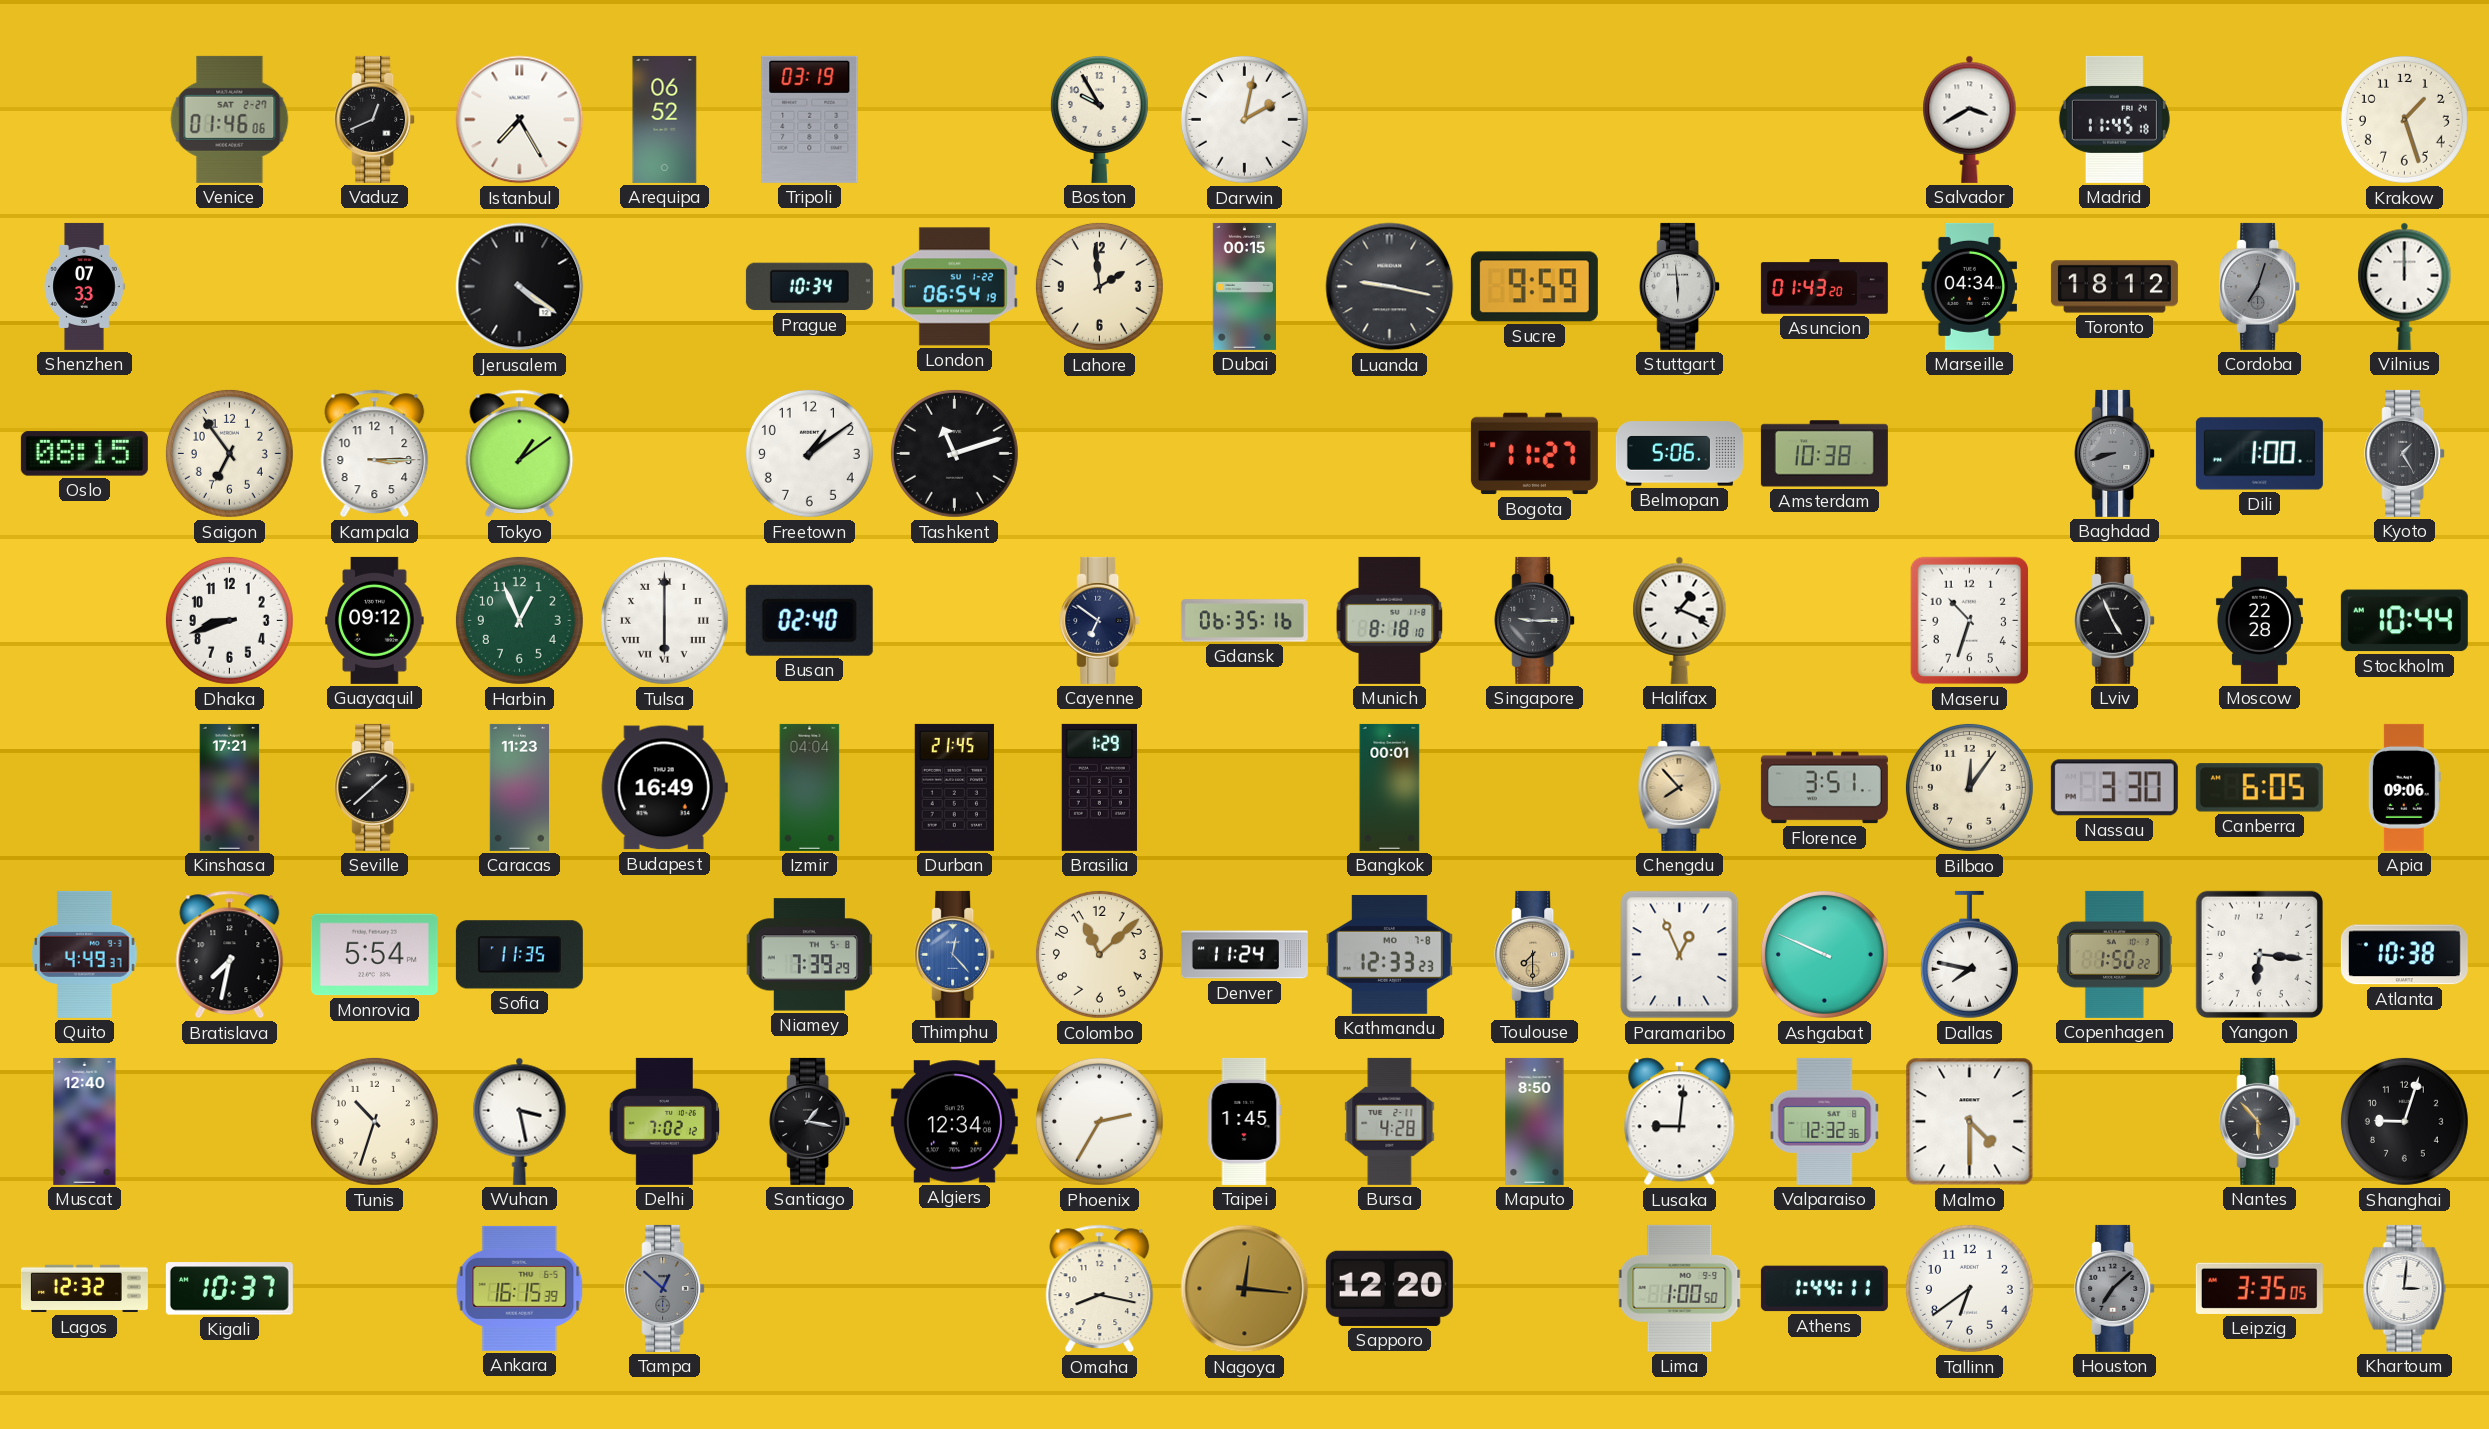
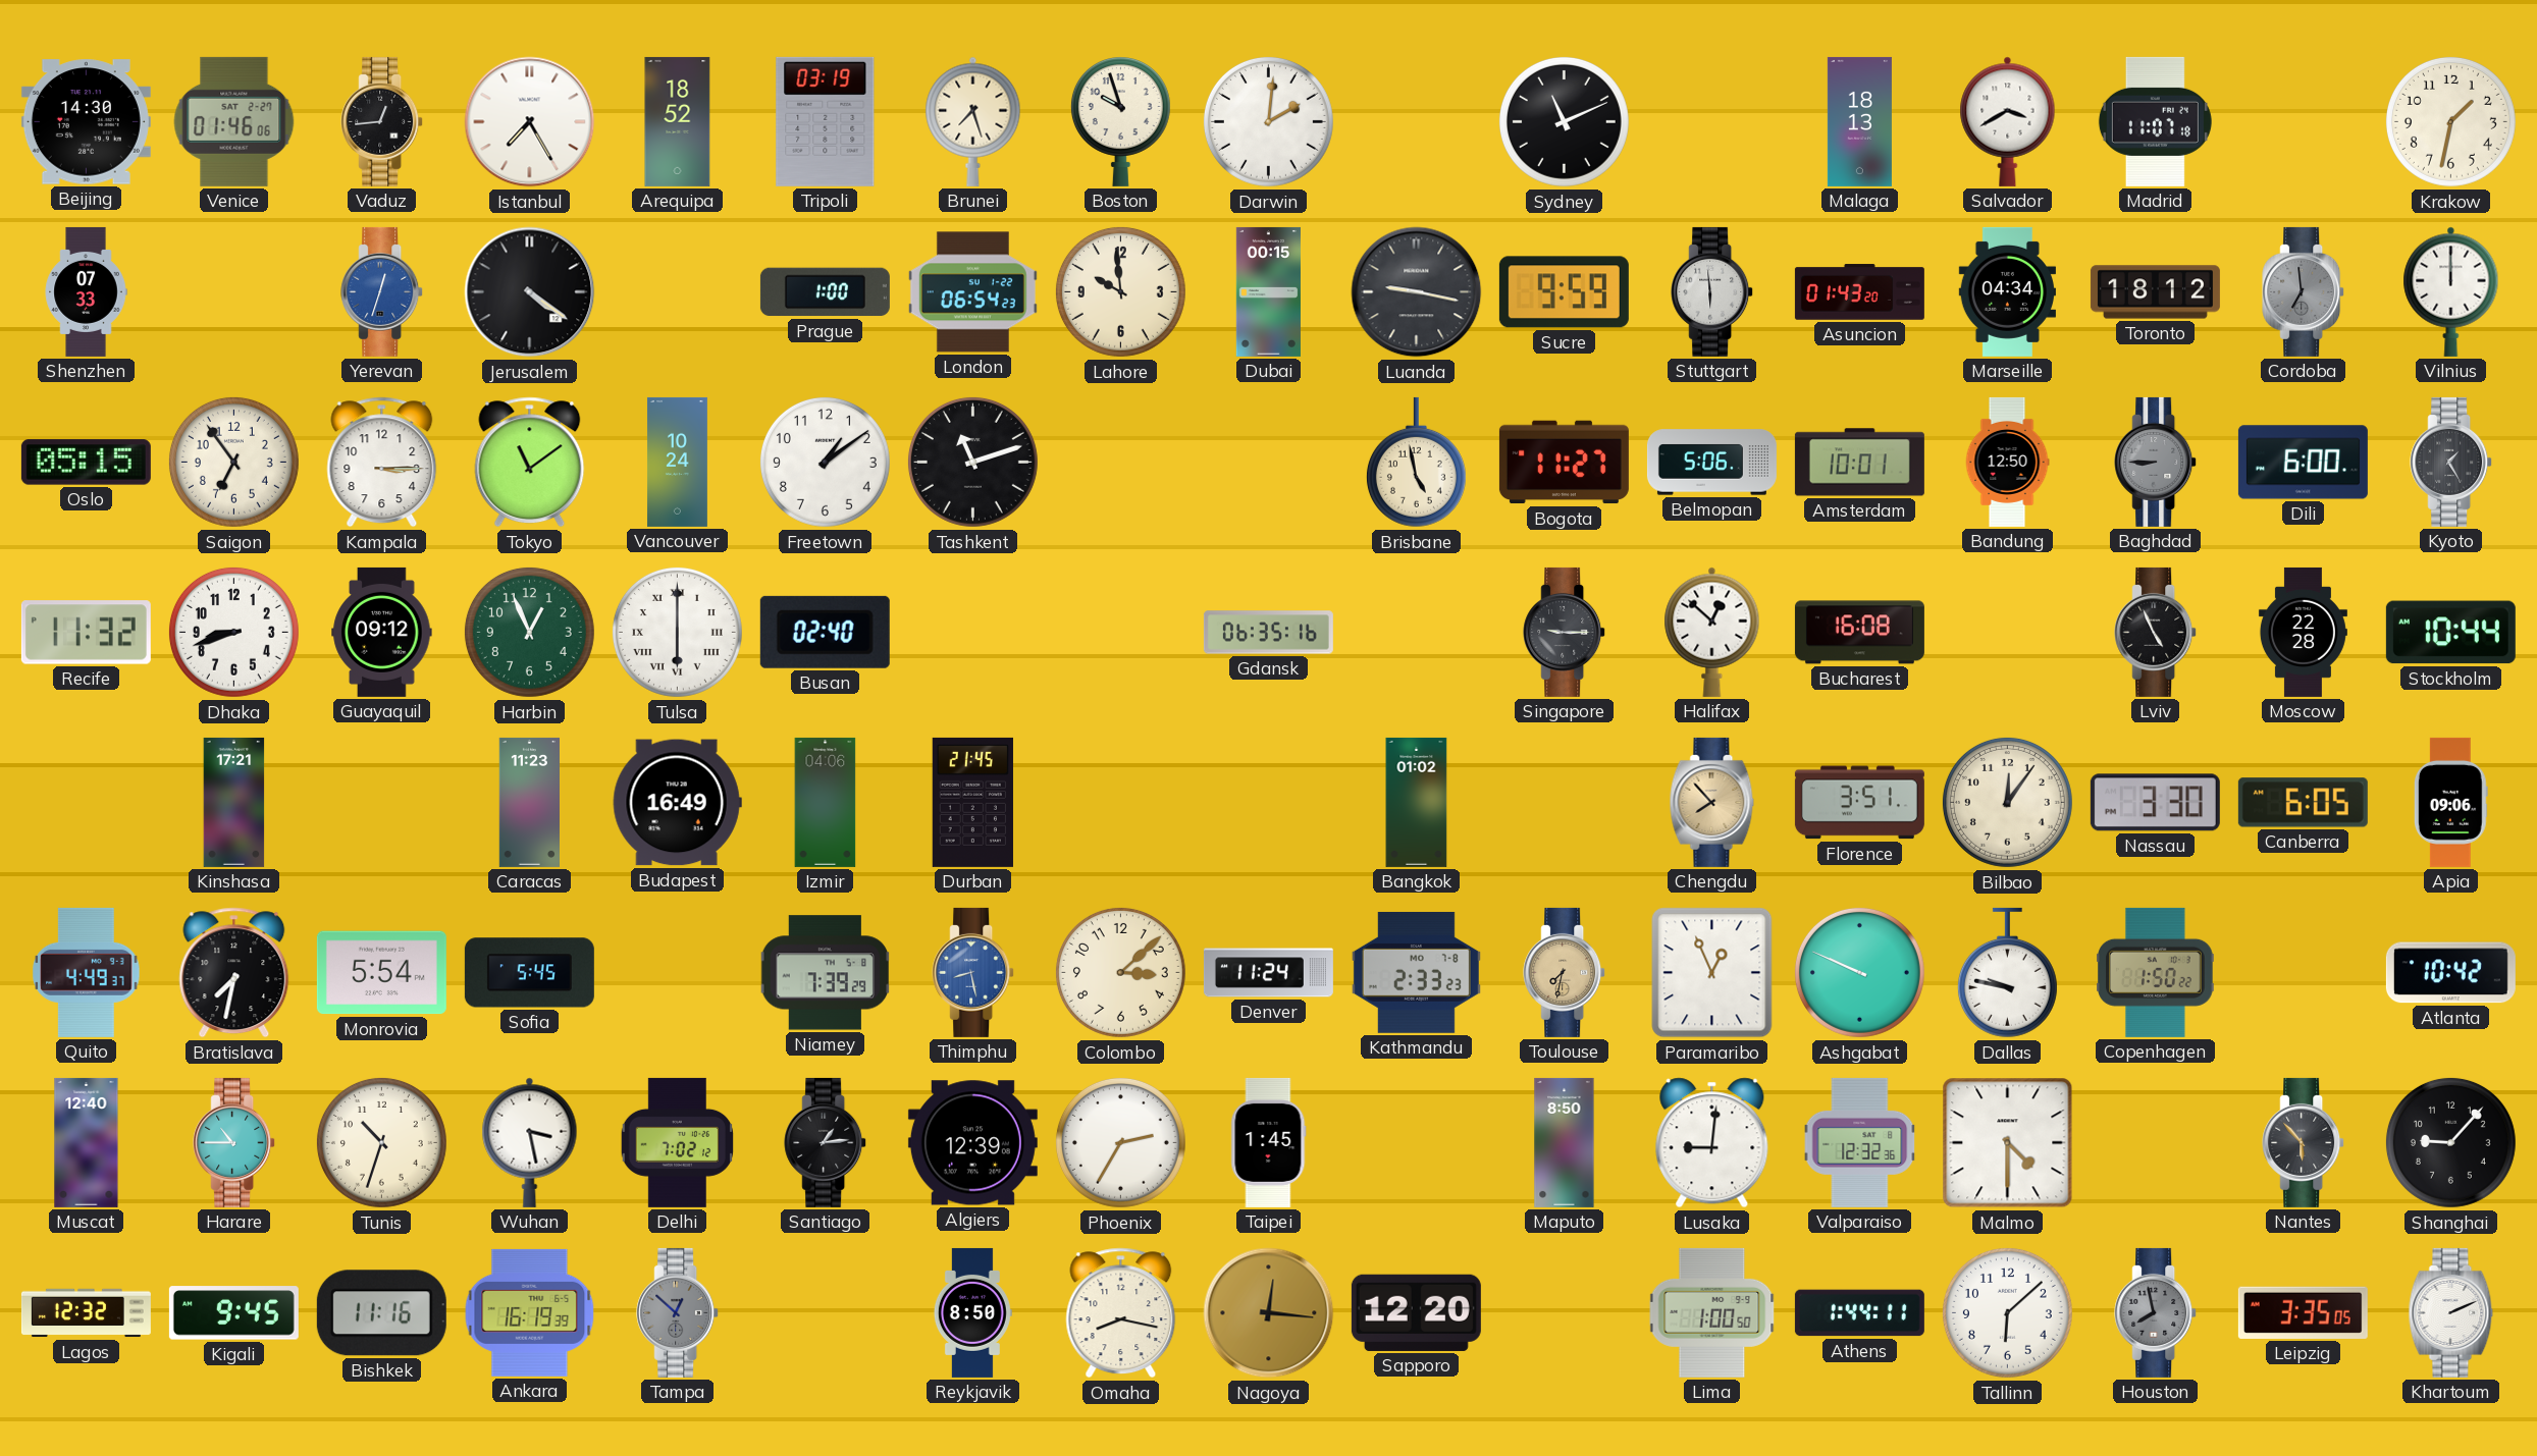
Beijing: none -> 14:30 (86, 122)
Vaduz: 12:41 -> 12:44 (382, 121)
Arequipa: 06:52 -> 18:52 (678, 121)
Brunei: none -> 7:27 (973, 121)
Boston: 9:55 -> 9:57 (1120, 122)
Darwin: 2:02 -> 2:01 (1268, 121)
Sydney: none -> 11:11 (1564, 121)
Malaga: none -> 18:13 (1859, 121)
Madrid: 11:45 -> 11:07 (2155, 121)
Krakow: 1:27 -> 1:32 (2450, 121)
Yerevan: none -> 12:33 (382, 291)
Prague: 10:34 -> 1:00 (825, 292)
London: 06:54:19 -> 06:54:23 (972, 292)
Lahore: 1:59 -> 9:59 (1120, 291)
Cordoba: 7:03 -> 6:59 (2304, 291)
Oslo: 08:15 -> 05:15 (86, 463)
Tokyo: 1:09 -> 11:09 (530, 463)
Vancouver: none -> 10:24 (677, 462)
Brisbane: none -> 4:58 (1416, 463)
Amsterdam: 10:38 -> 10:01 (1859, 463)
Bandung: none -> 12:50 (2007, 462)
Baghdad: 8:42 -> 8:45 (2156, 462)
Dili: 1:00 -> 6:00 (2303, 463)
Recife: none -> 11:32 (86, 633)
Cayenne: 6:51 -> none (1100, 620)
Munich: 8:18 -> none (1390, 620)
Halifax: 1:19 -> 12:52 (1712, 632)
Bucharest: none -> 16:08 (1859, 633)
Maseru: 10:33 -> none (1970, 621)
Seville: 1:38 -> none (375, 787)
Izmir: 04:04 -> 04:06 (826, 802)
Brasilia: 1:29 -> none (1099, 787)
Bangkok: 00:01 -> 01:02 (1417, 802)
Sofia: 11:35 -> 5:45 (529, 973)
Thimphu: 12:23 -> 8:28 (973, 972)
Colombo: 11:08 -> 3:08 (1120, 972)
Kathmandu: 12:33 -> 2:33 (1416, 972)
Toulouse: 7:30 -> 7:32 (1565, 972)
Dallas: 7:47 -> 9:47 (2007, 973)
Yangon: 6:16 -> none (2259, 954)
Atlanta: 10:38 -> 10:42 (2450, 973)
Harare: none -> 10:45 (234, 1142)
Santiago: 1:17 -> 1:14 (826, 1142)
Algiers: 12:34 -> 12:39 (972, 1143)
Bursa: 4:28 -> none (1390, 1121)
Shanghai: 9:03 -> 9:07 (2450, 1142)
Kigali: 10:37 -> 9:45 (233, 1313)
Bishkek: none -> 11:16 (381, 1313)
Ankara: 16:15 -> 16:19 (530, 1312)
Reykjavik: none -> 8:50 (972, 1312)
Tallinn: 6:39 -> 6:08 (2007, 1312)
Houston: 7:08 -> 7:58 (2156, 1312)
Khartoum: 3:01 -> 2:11 (2451, 1312)
